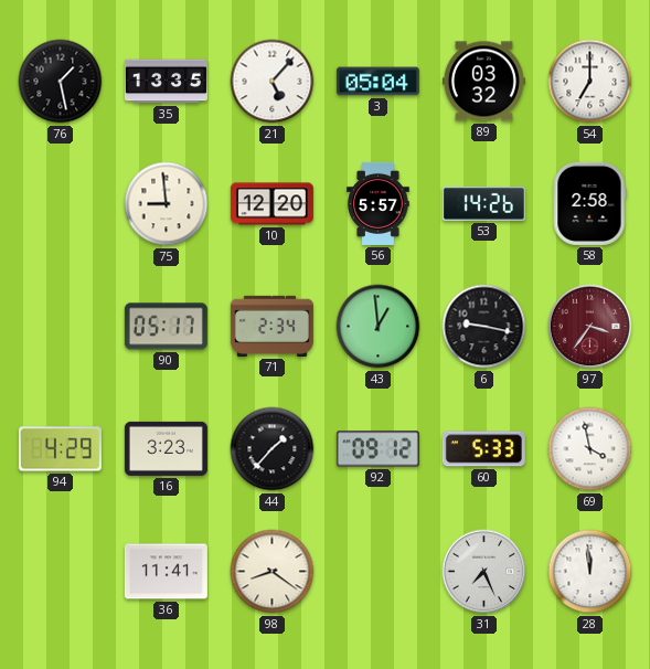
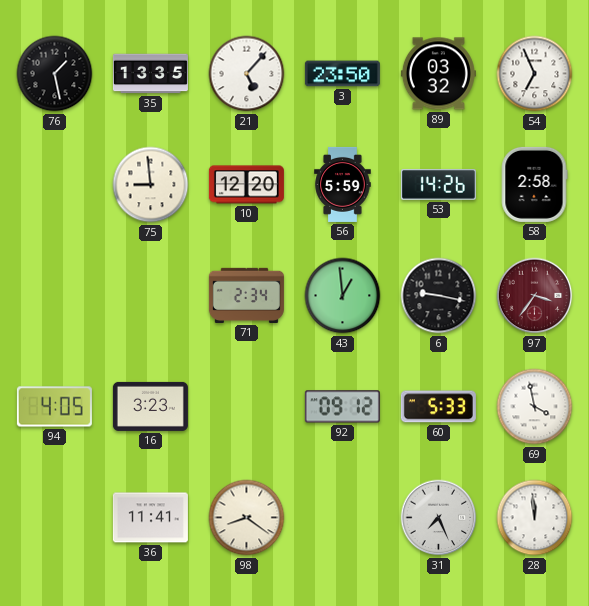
3: 05:04 -> 23:50 (342, 74)
54: 7:00 -> 6:56 (535, 74)
56: 5:57 -> 5:59 (343, 184)
90: 05:17 -> none (166, 327)
94: 4:29 -> 4:05 (54, 407)
44: 1:37 -> none (273, 449)
